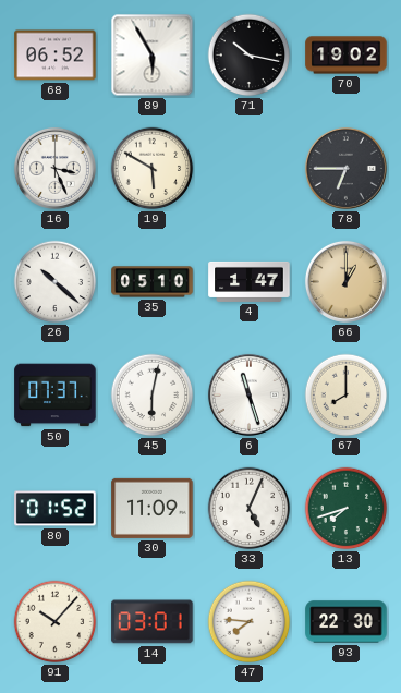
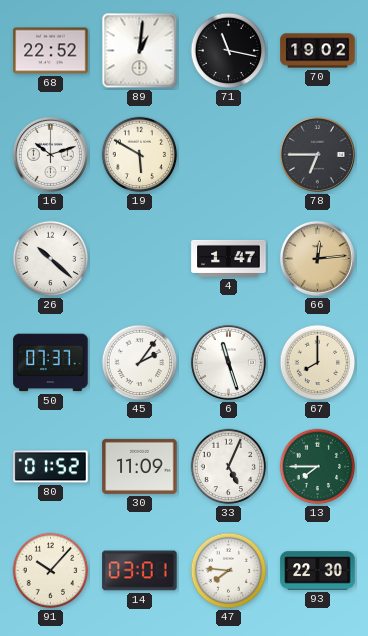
68: 06:52 -> 22:52 (51, 51)
89: 5:55 -> 1:01 (140, 51)
71: 10:17 -> 11:17 (229, 51)
16: 3:26 -> 10:12 (50, 154)
35: 05:10 -> none (153, 282)
66: 1:00 -> 12:14 (317, 258)
45: 6:02 -> 2:06 (140, 363)
13: 7:42 -> 7:45 (318, 467)
